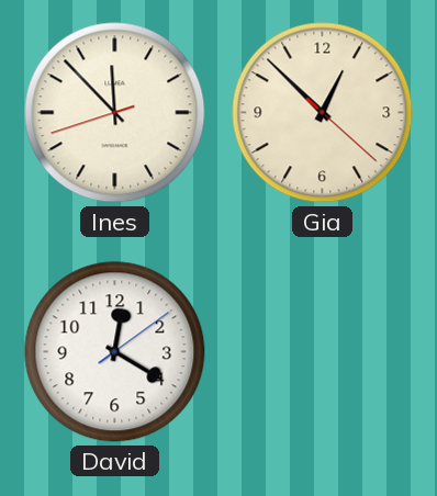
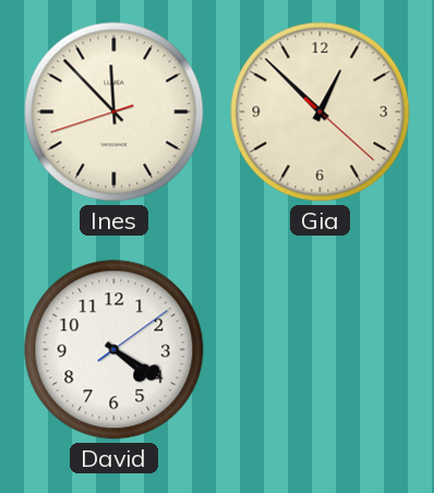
David: 12:20 -> 4:20 (114, 350)
